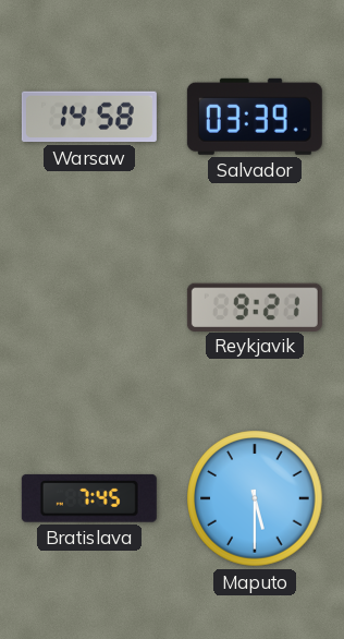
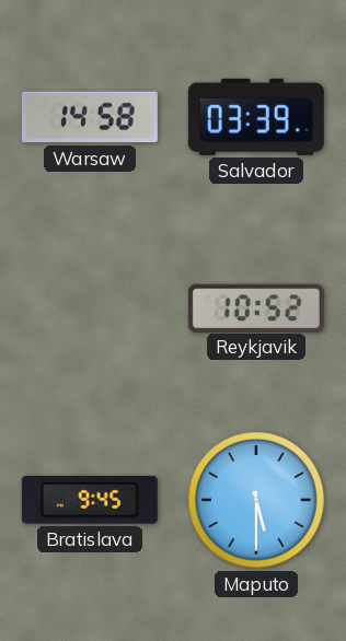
Reykjavik: 9:21 -> 10:52 (256, 307)
Bratislava: 7:45 -> 9:45 (90, 500)
